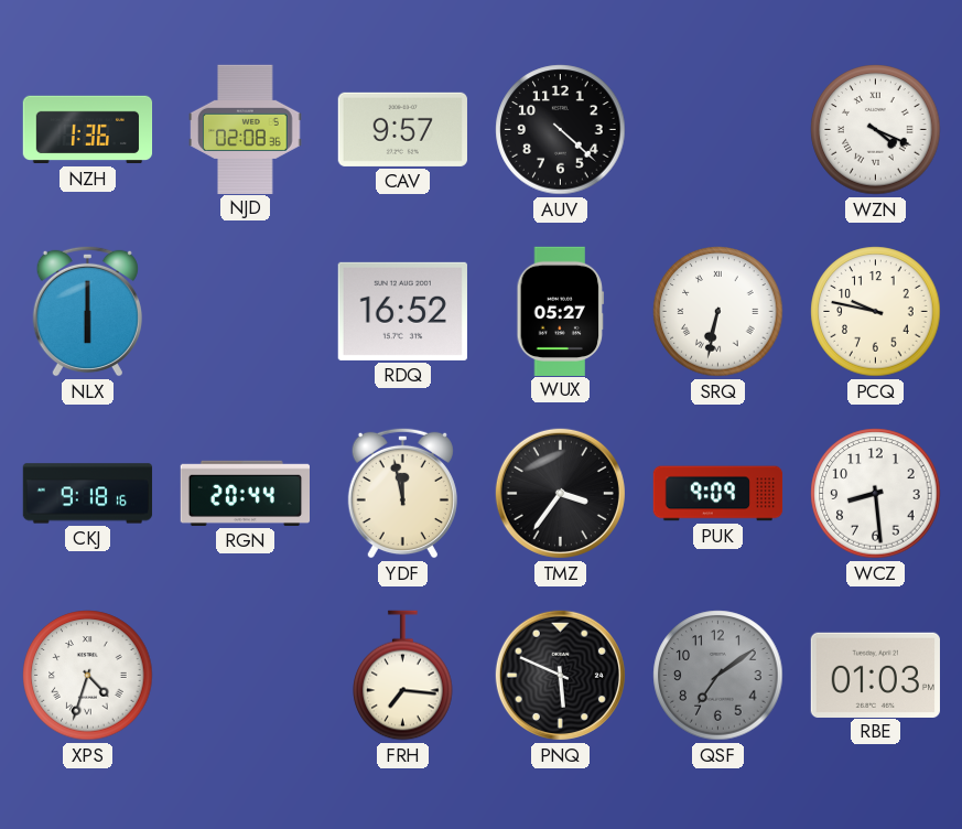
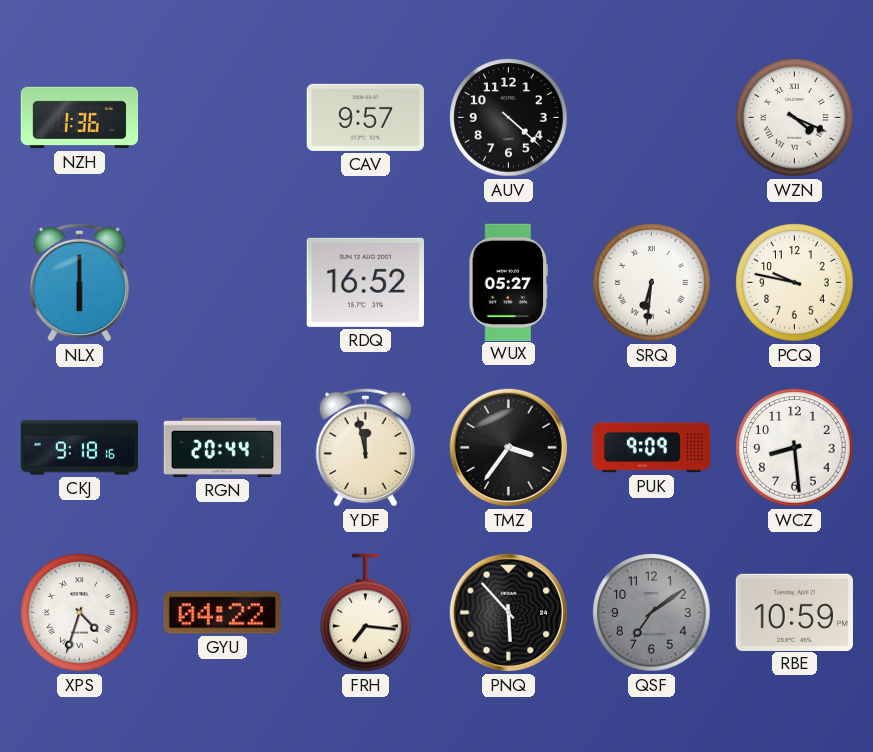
NJD: 02:08 -> none (246, 129)
SRQ: 6:32 -> 6:31 (652, 283)
GYU: none -> 04:22 (222, 613)
PNQ: 5:49 -> 5:53 (508, 612)
RBE: 01:03 -> 10:59 (794, 612)
